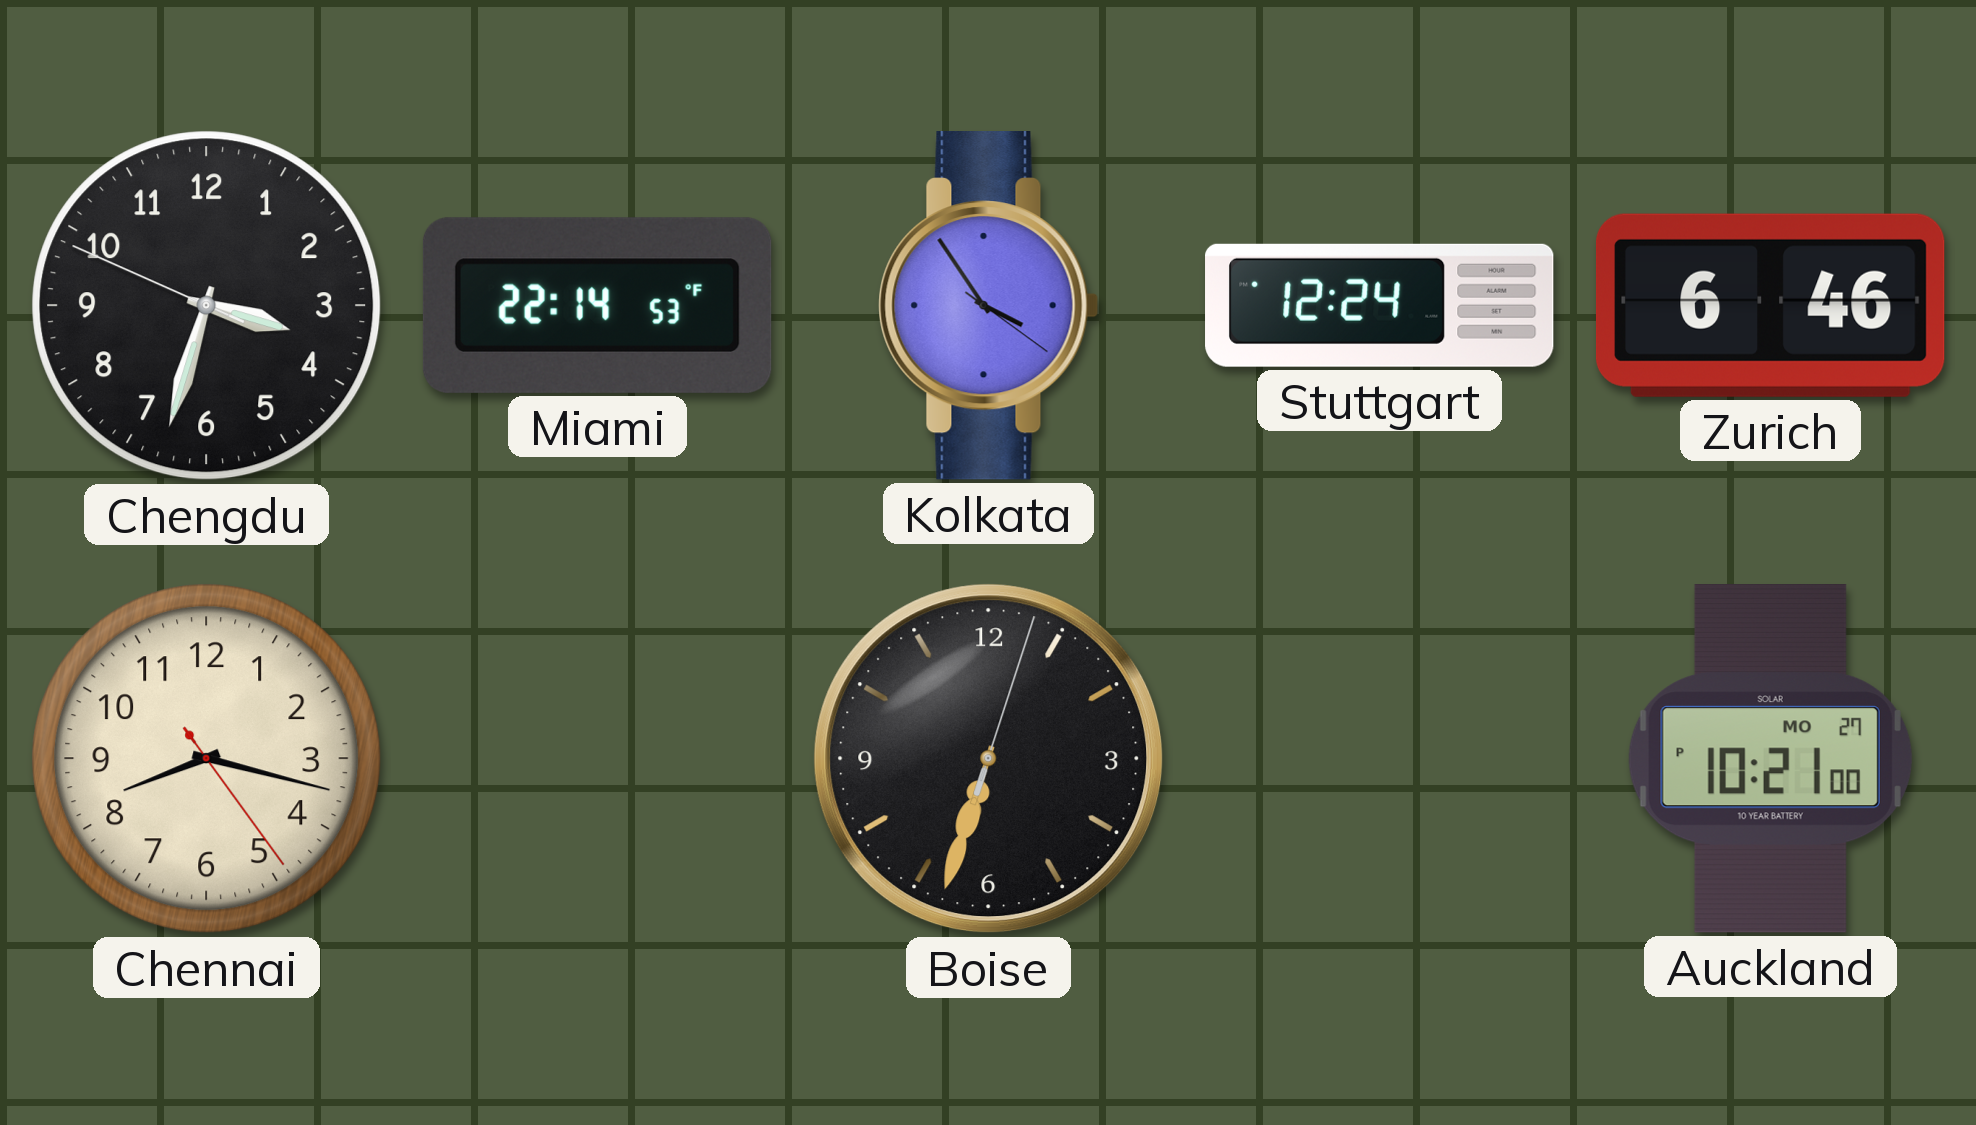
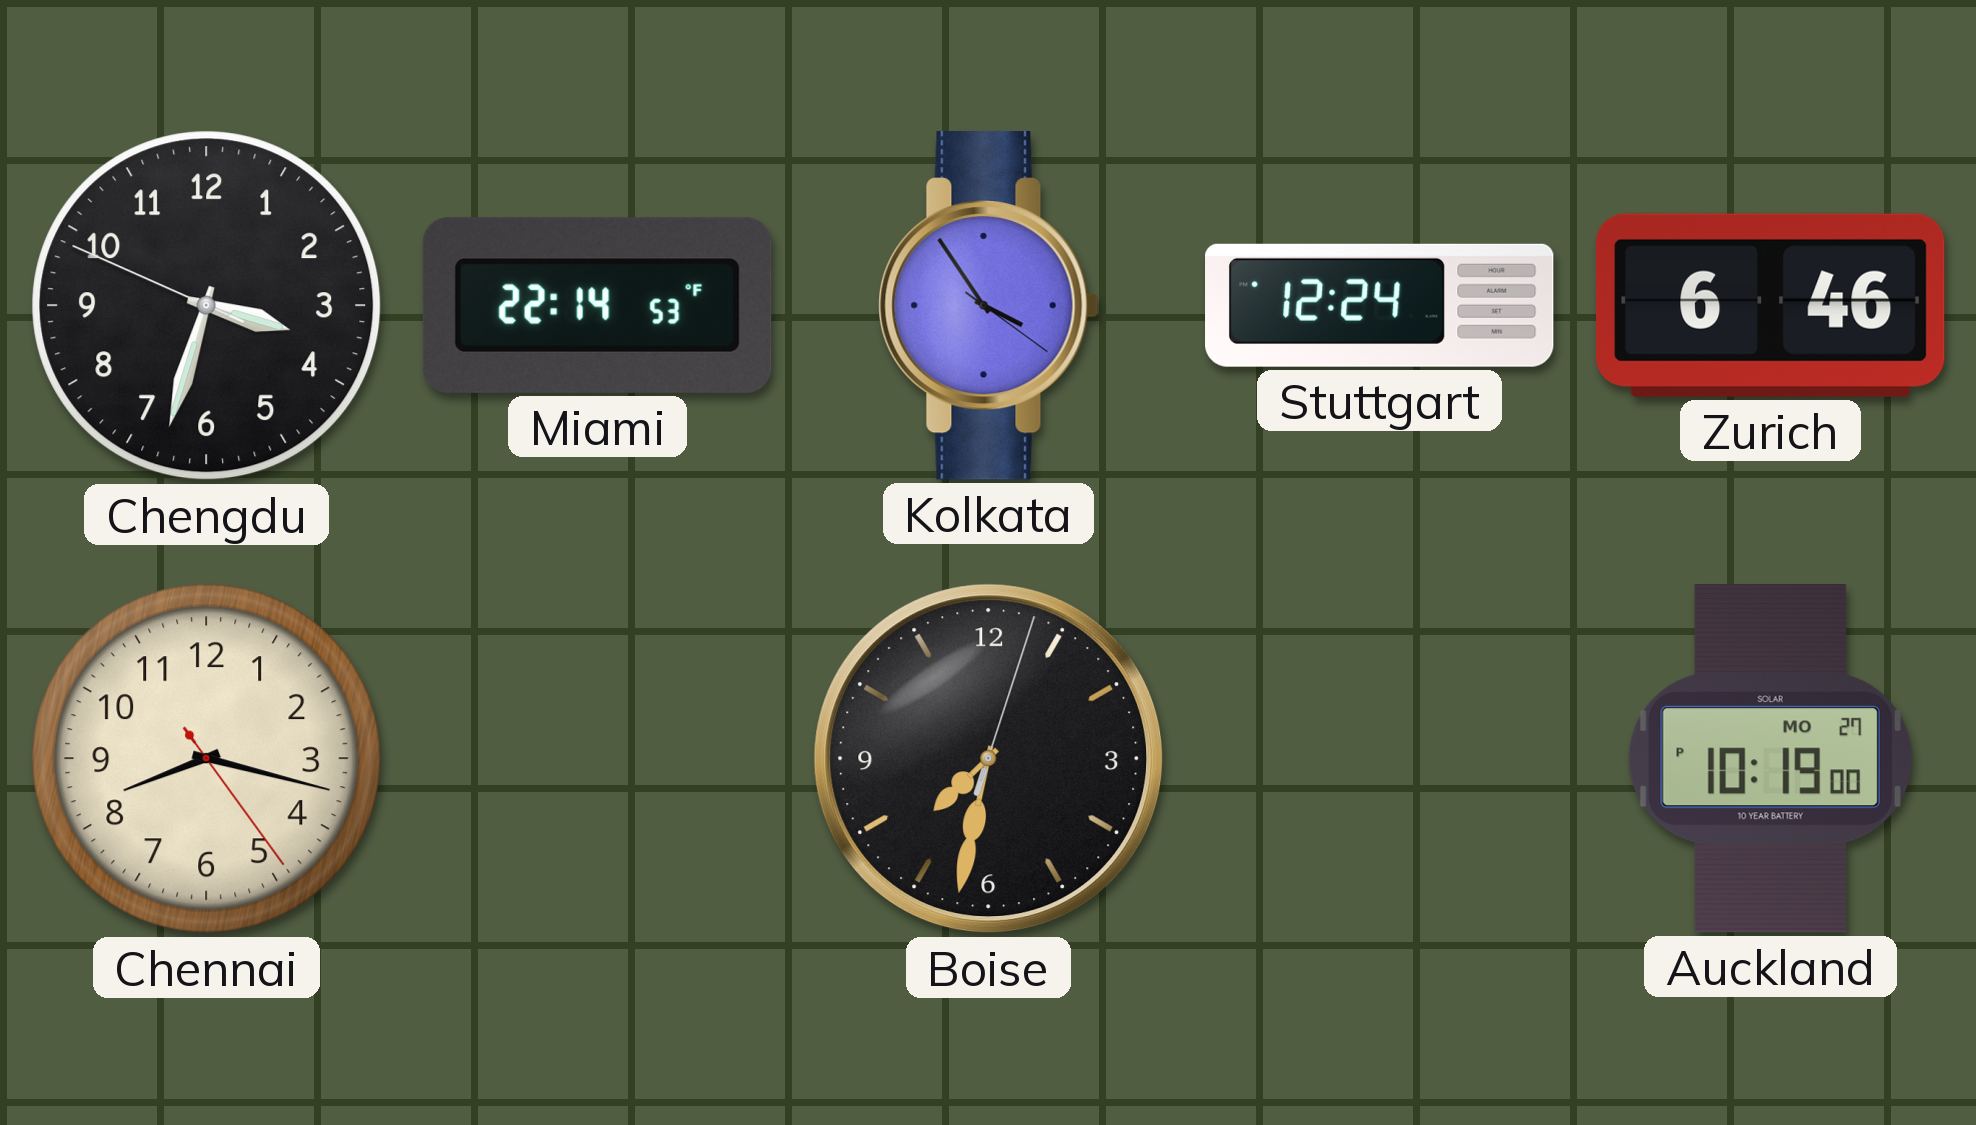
Boise: 6:33 -> 7:32 (989, 759)
Auckland: 10:21 -> 10:19 (1770, 759)
